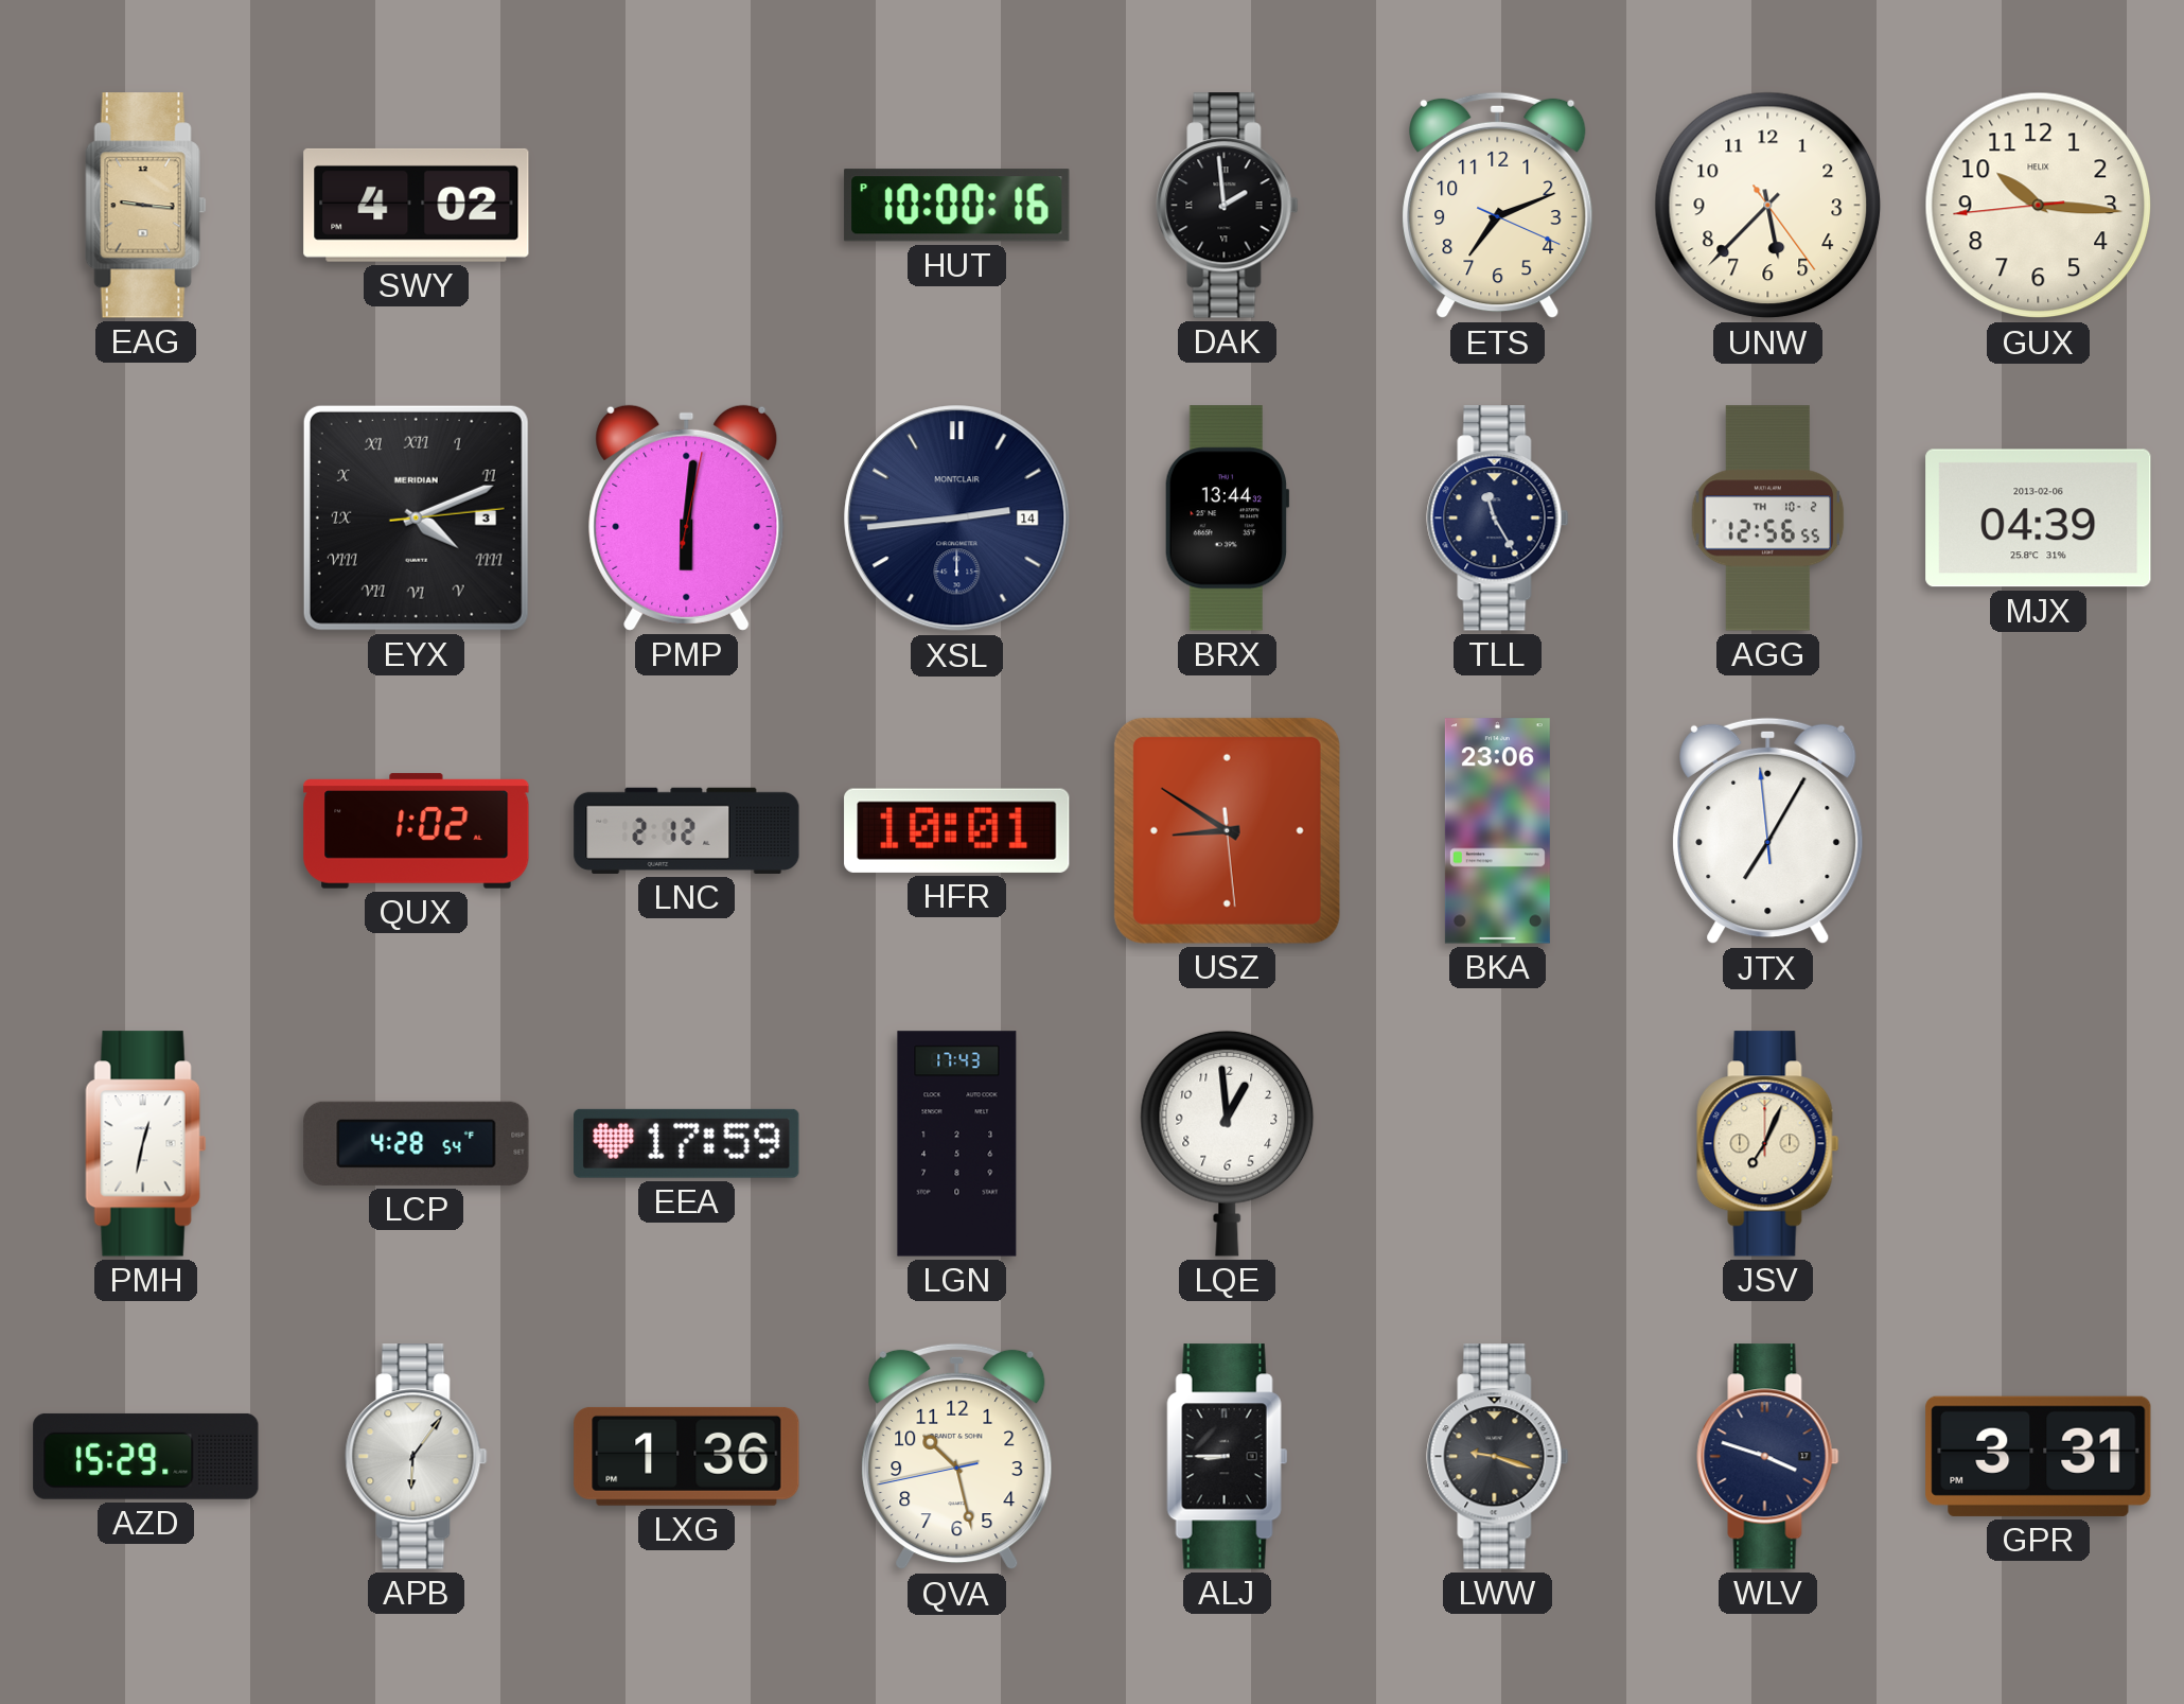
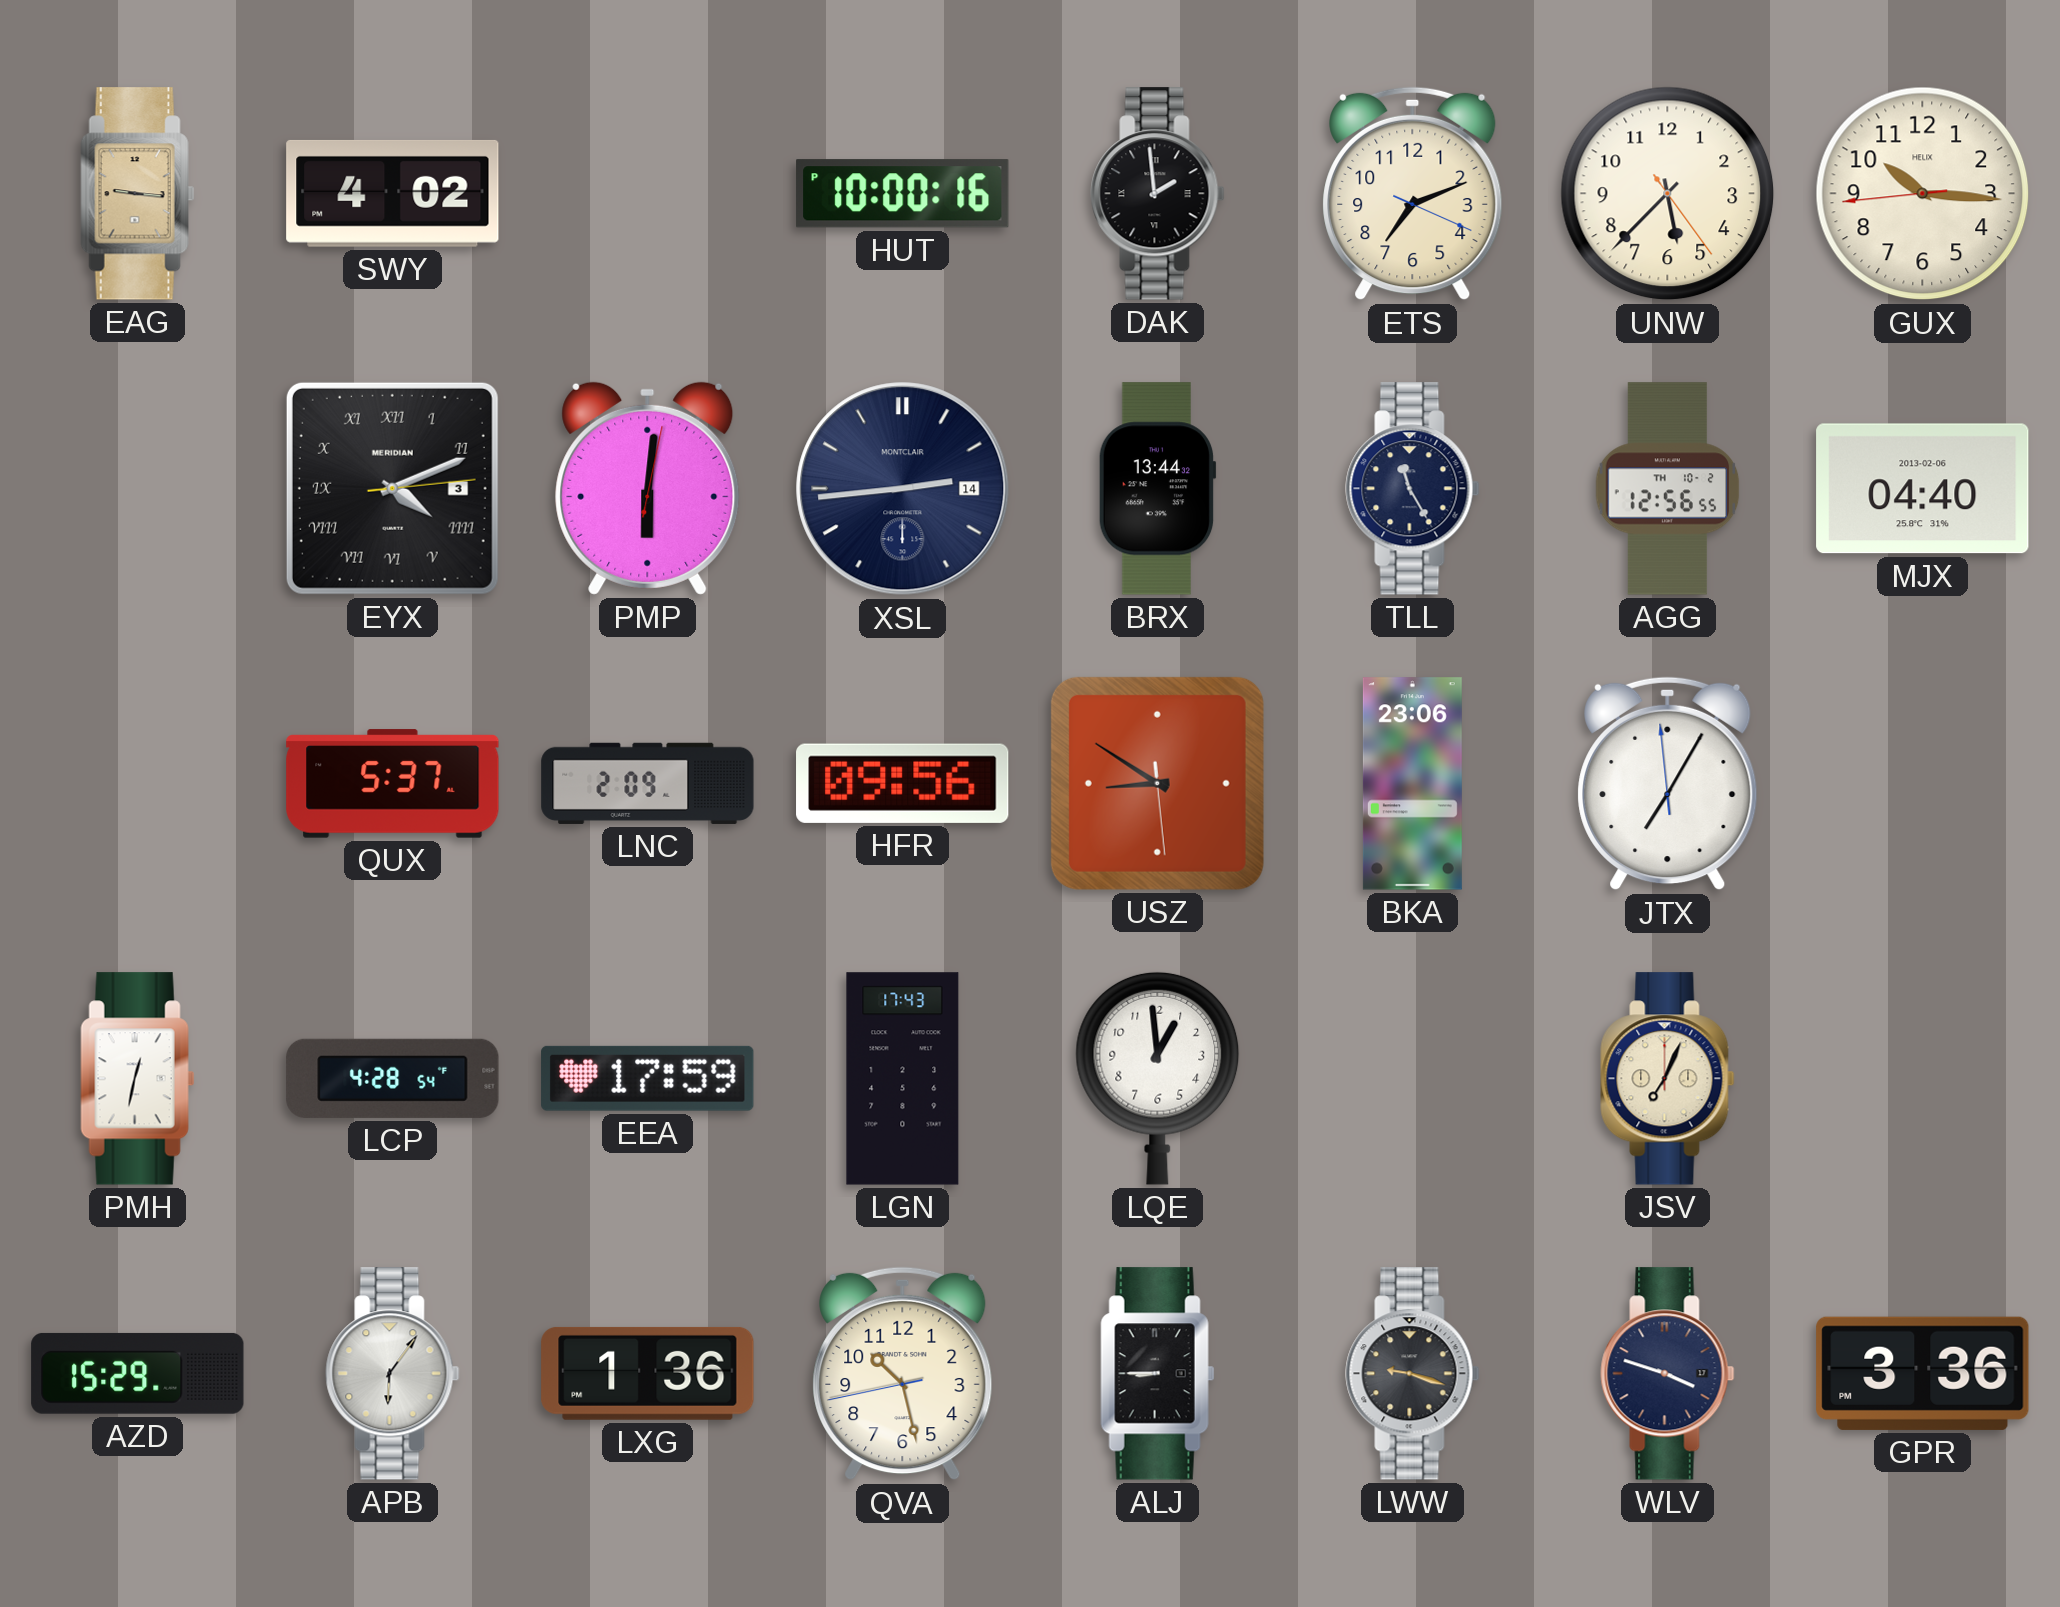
MJX: 04:39 -> 04:40 (1923, 489)
QUX: 1:02 -> 5:37 (393, 784)
LNC: 2:12 -> 2:09 (648, 783)
HFR: 10:01 -> 09:56 (903, 783)
GPR: 3:31 -> 3:36 (1923, 1373)
